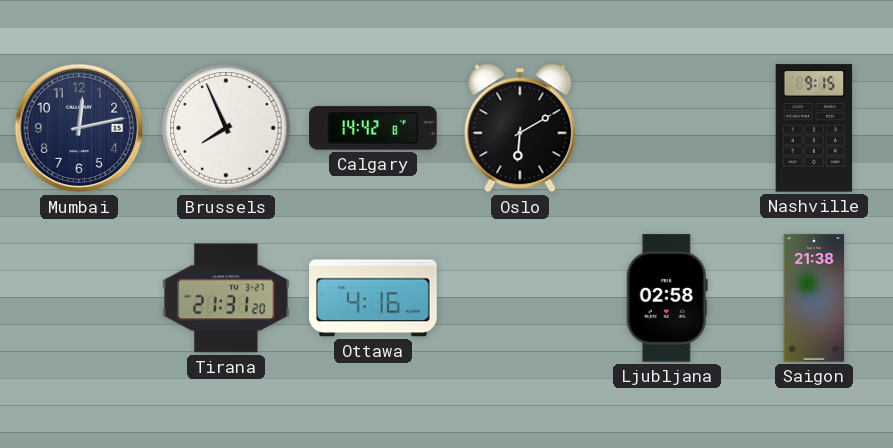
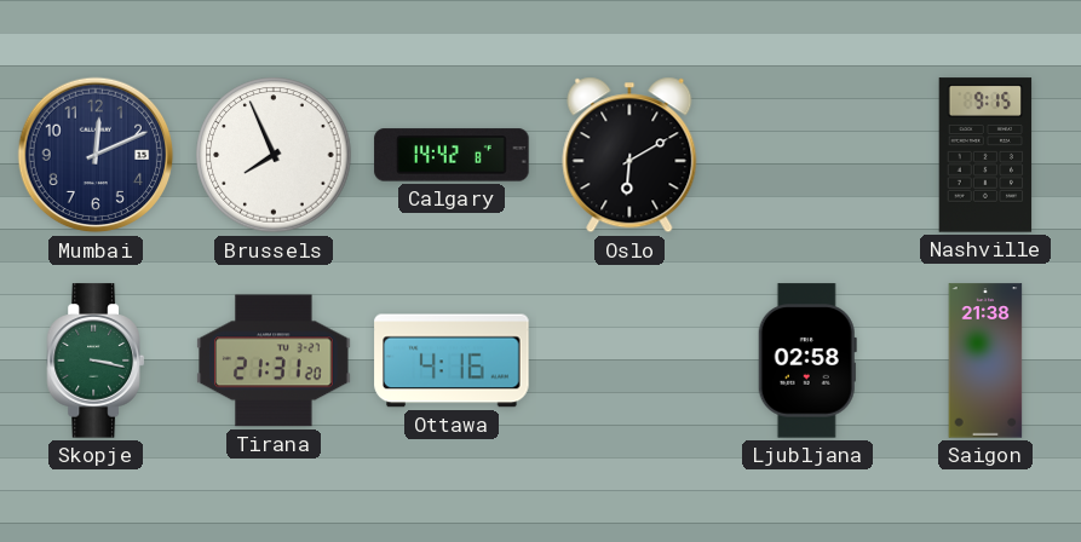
Mumbai: 12:13 -> 12:11 (96, 155)
Skopje: none -> 3:17 (94, 361)
